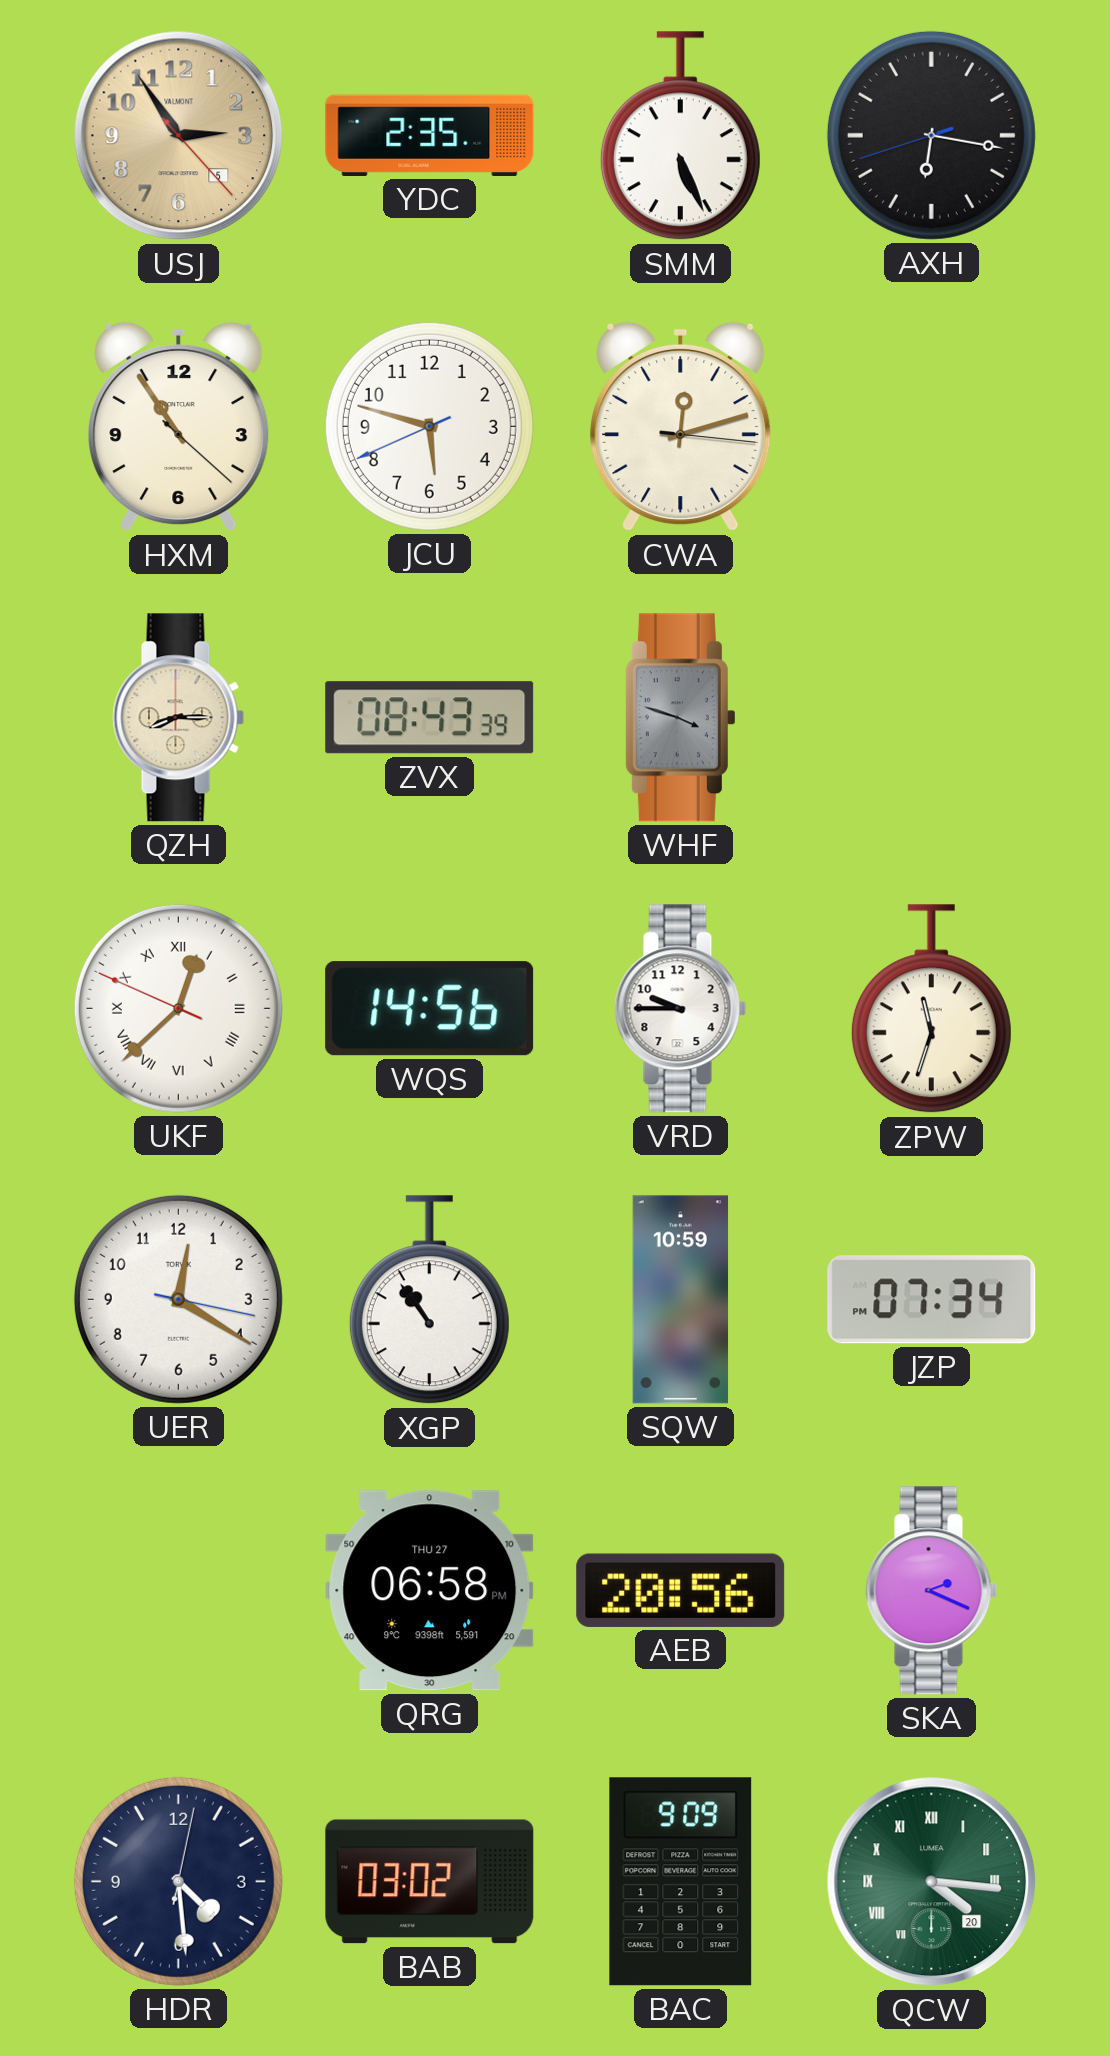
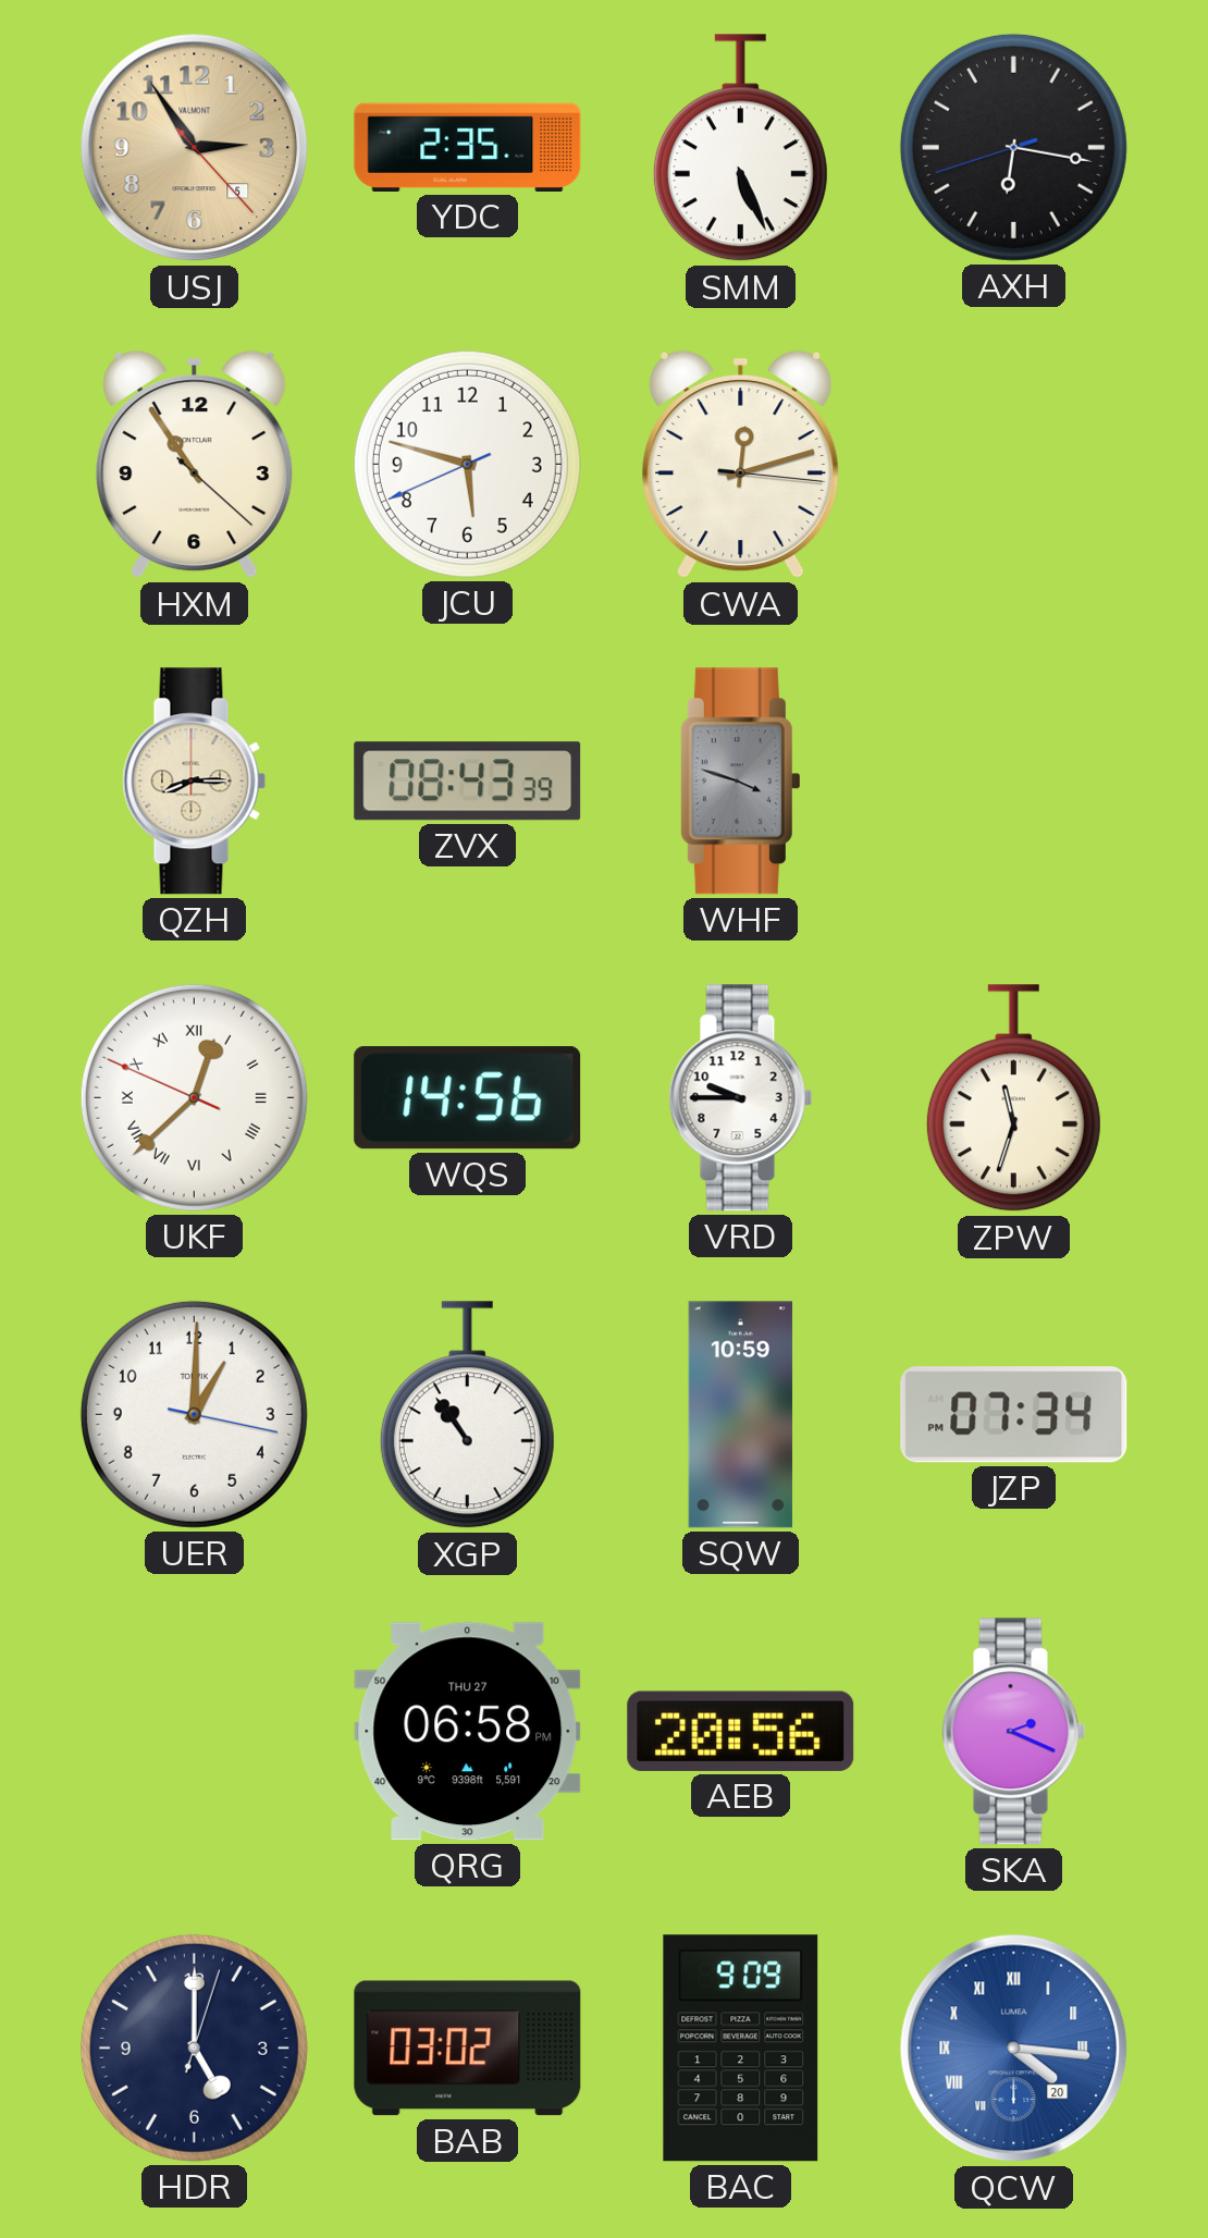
UER: 12:20 -> 1:00 (194, 1414)
HDR: 4:29 -> 5:00 (194, 2048)
QCW dial: green -> blue (1014, 2049)
